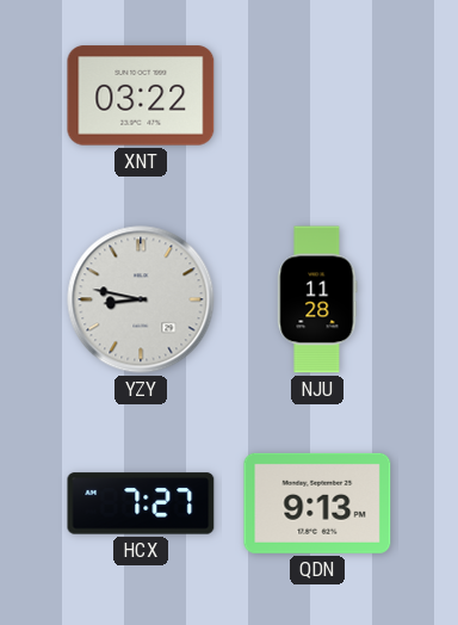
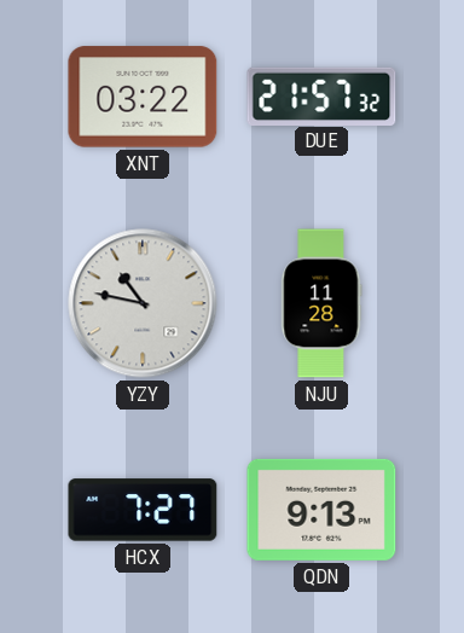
DUE: none -> 21:57 (321, 95)
YZY: 8:47 -> 10:47 (143, 303)
